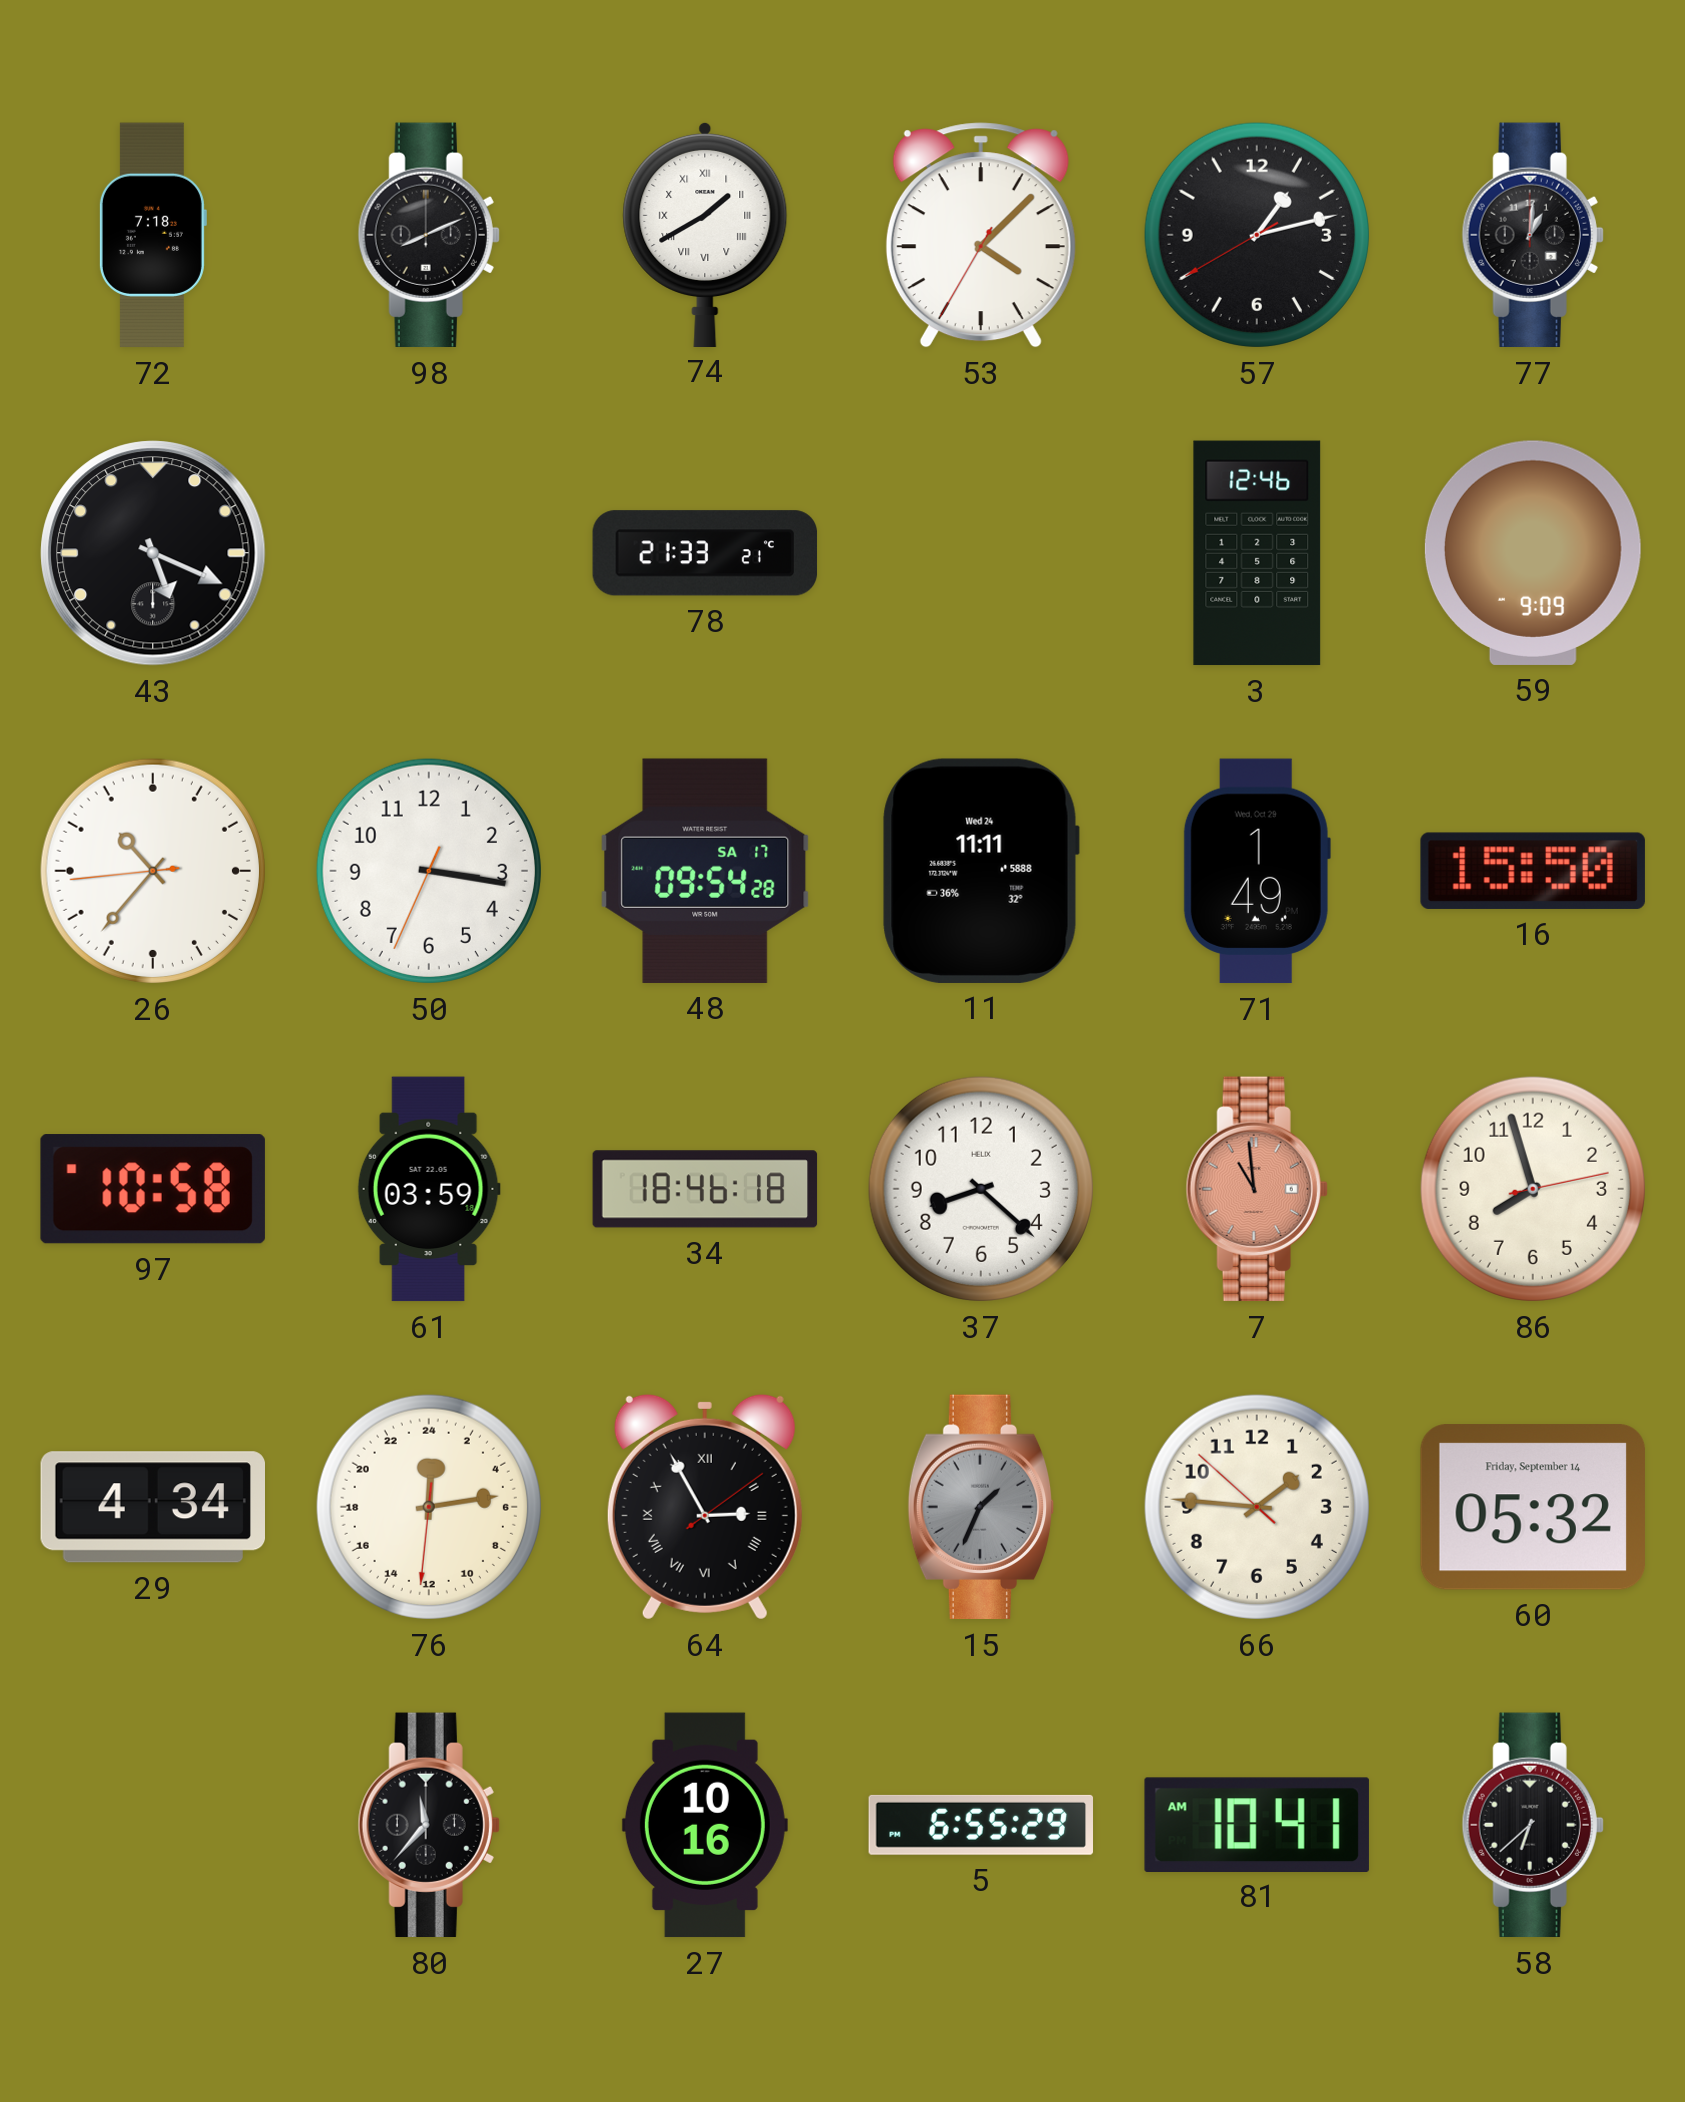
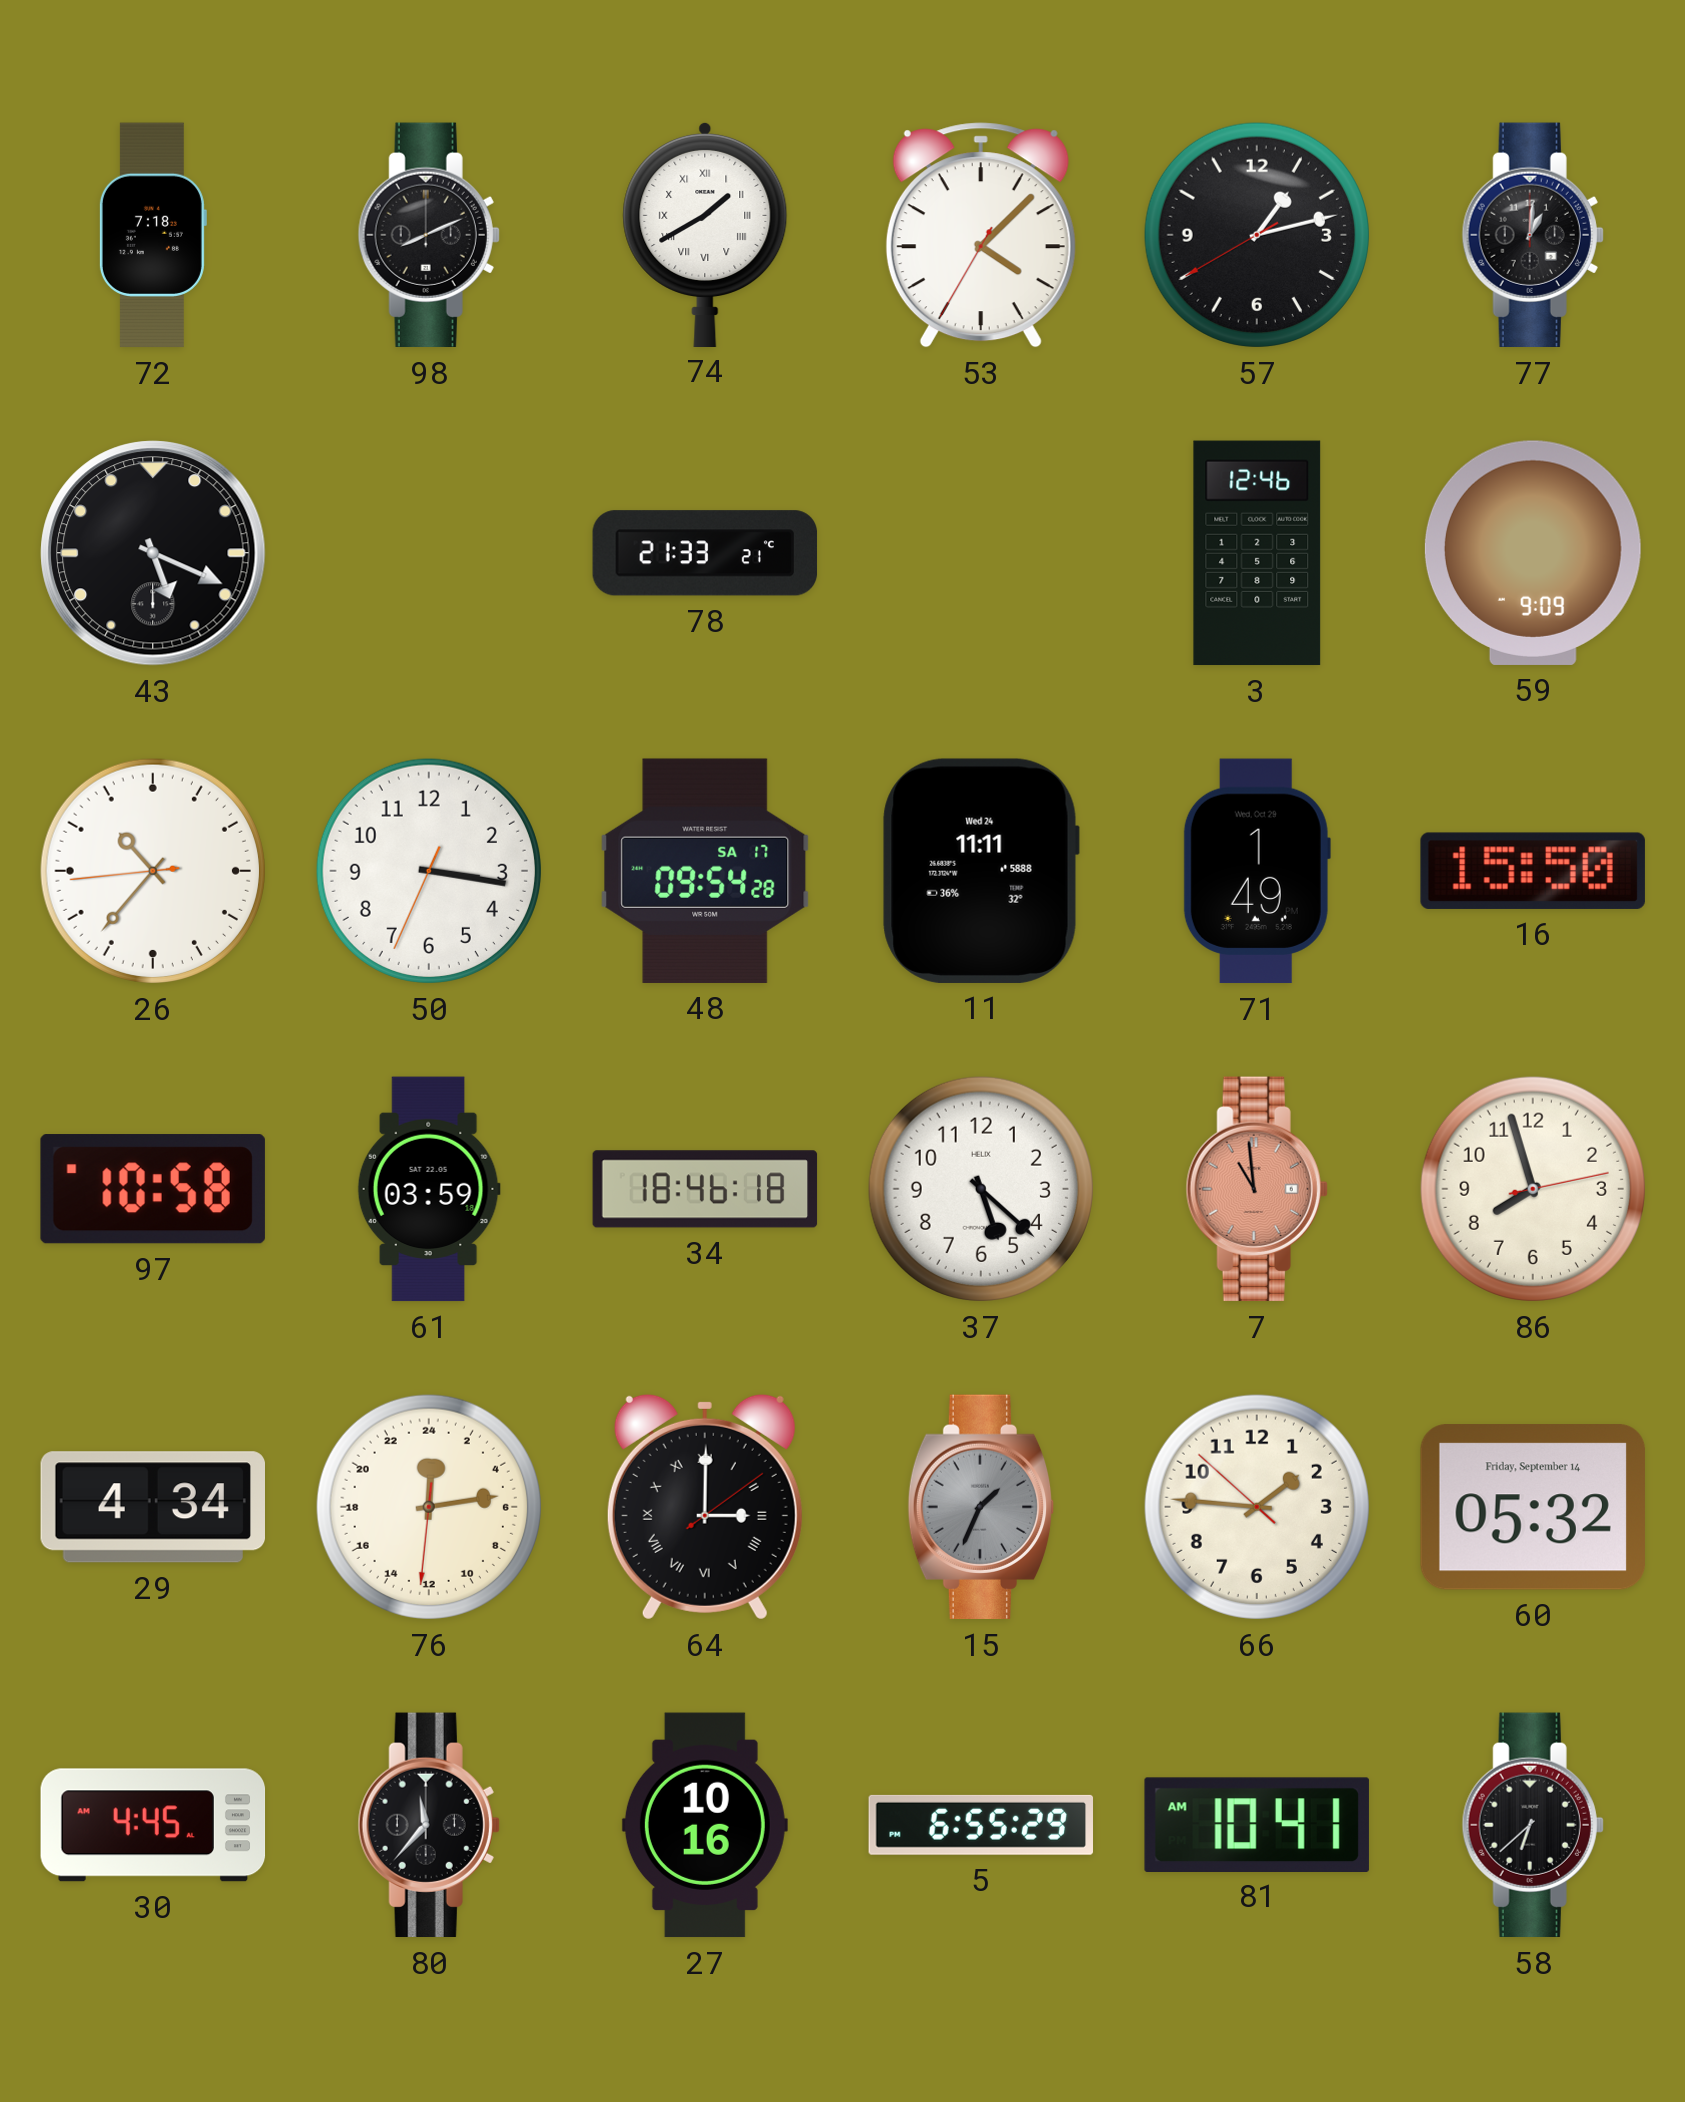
37: 8:22 -> 5:22 (981, 1189)
64: 2:55 -> 3:00 (705, 1507)
30: none -> 4:45 (153, 1825)
